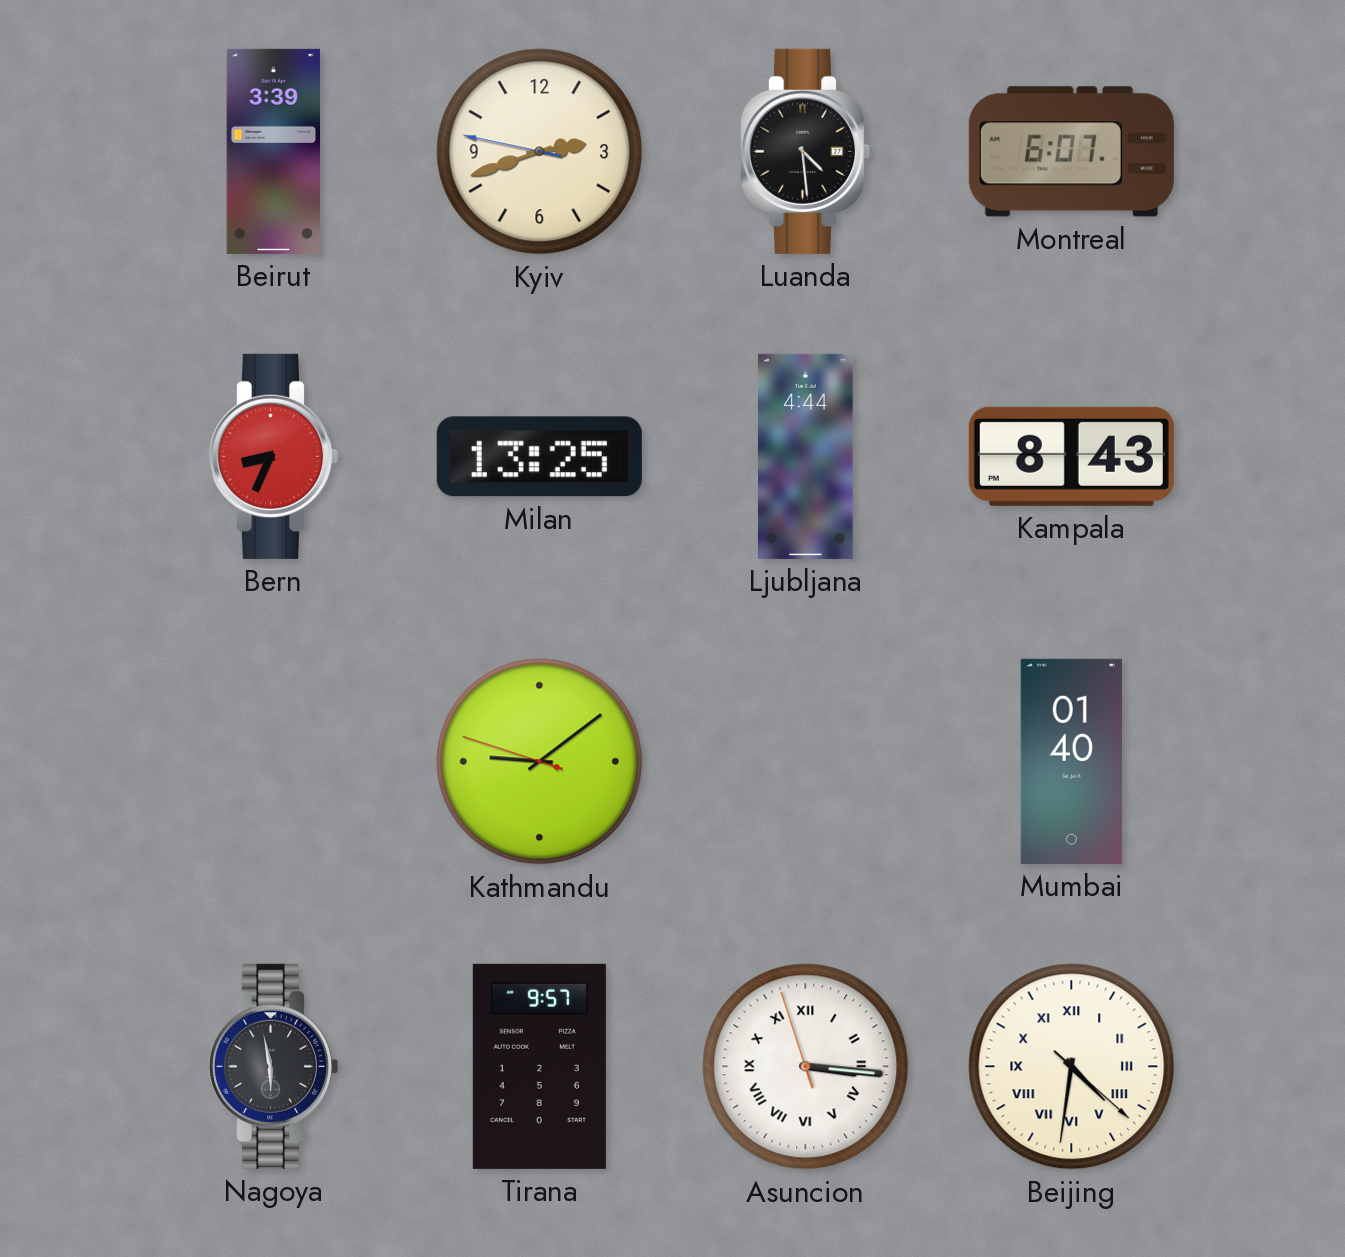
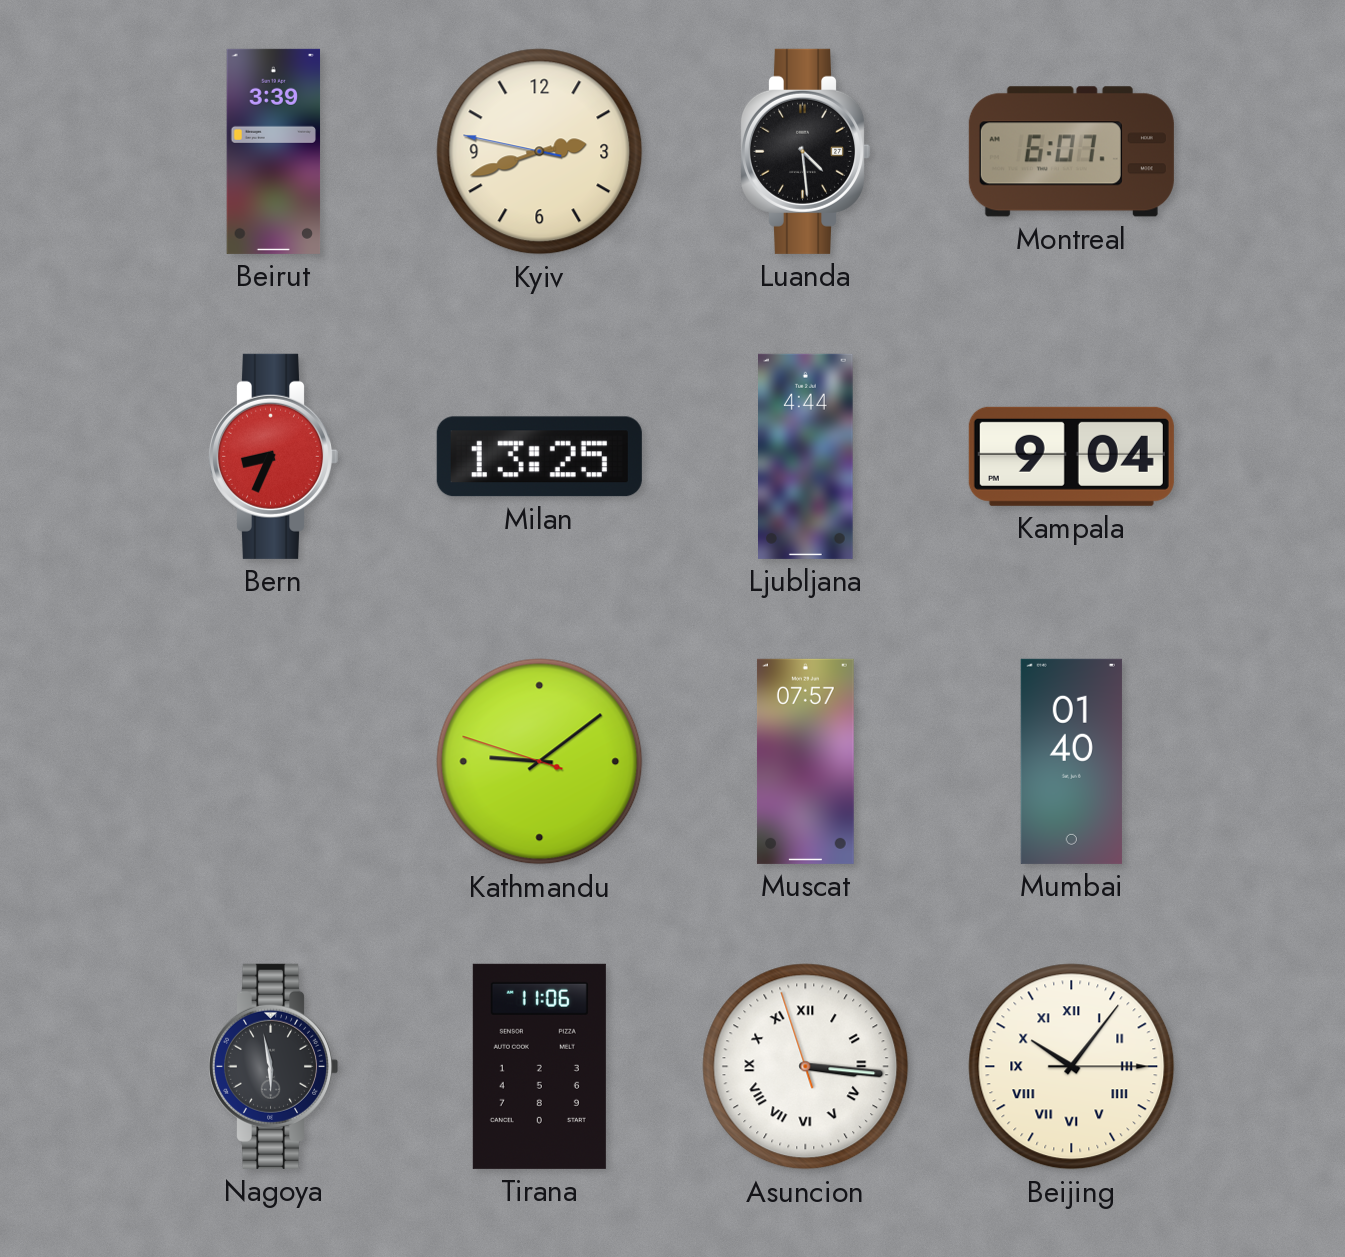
Kampala: 8:43 -> 9:04 (1071, 456)
Muscat: none -> 07:57 (805, 761)
Tirana: 9:57 -> 11:06 (539, 1066)
Beijing: 4:31 -> 10:06 (1072, 1067)
